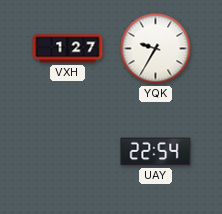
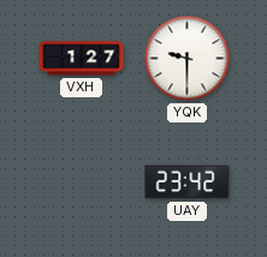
YQK: 9:35 -> 9:30 (188, 59)
UAY: 22:54 -> 23:42 (188, 183)
